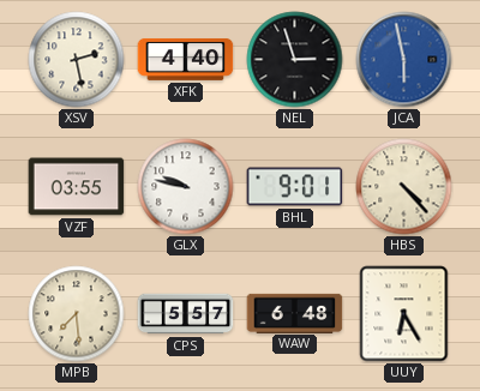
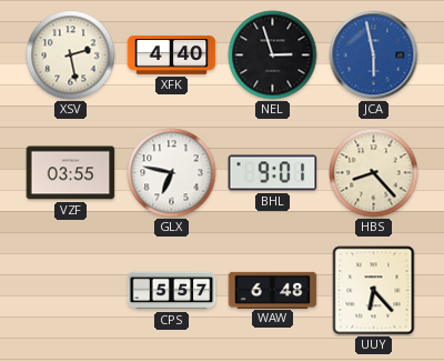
GLX: 9:47 -> 6:47 (172, 173)
HBS: 4:23 -> 8:23 (374, 173)
MPB: 7:29 -> none (77, 314)
UUY: 6:25 -> 6:23 (374, 291)
